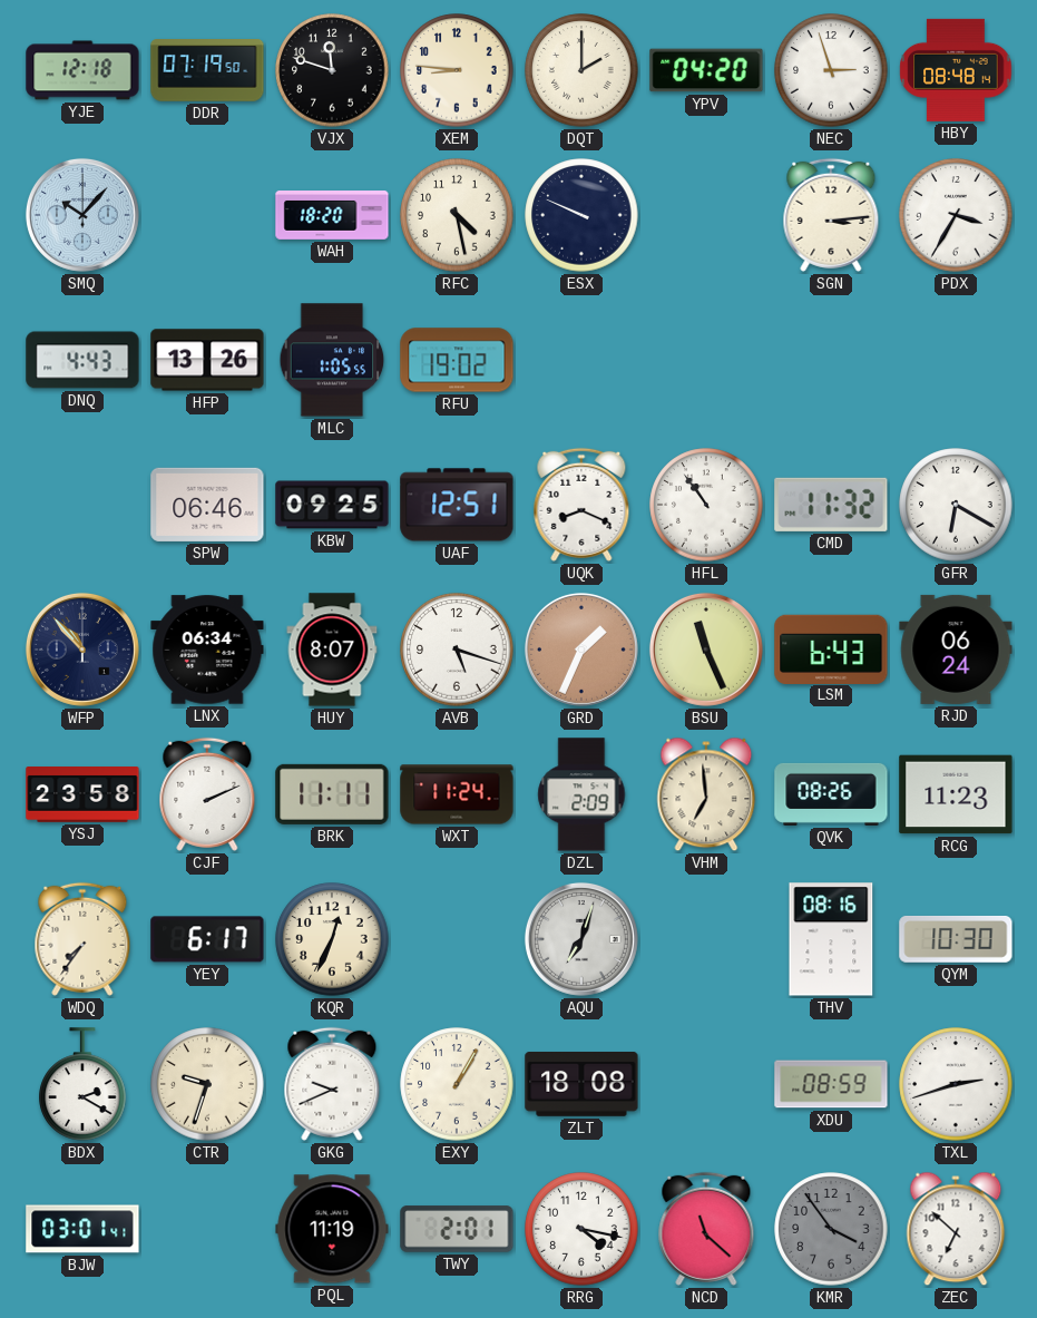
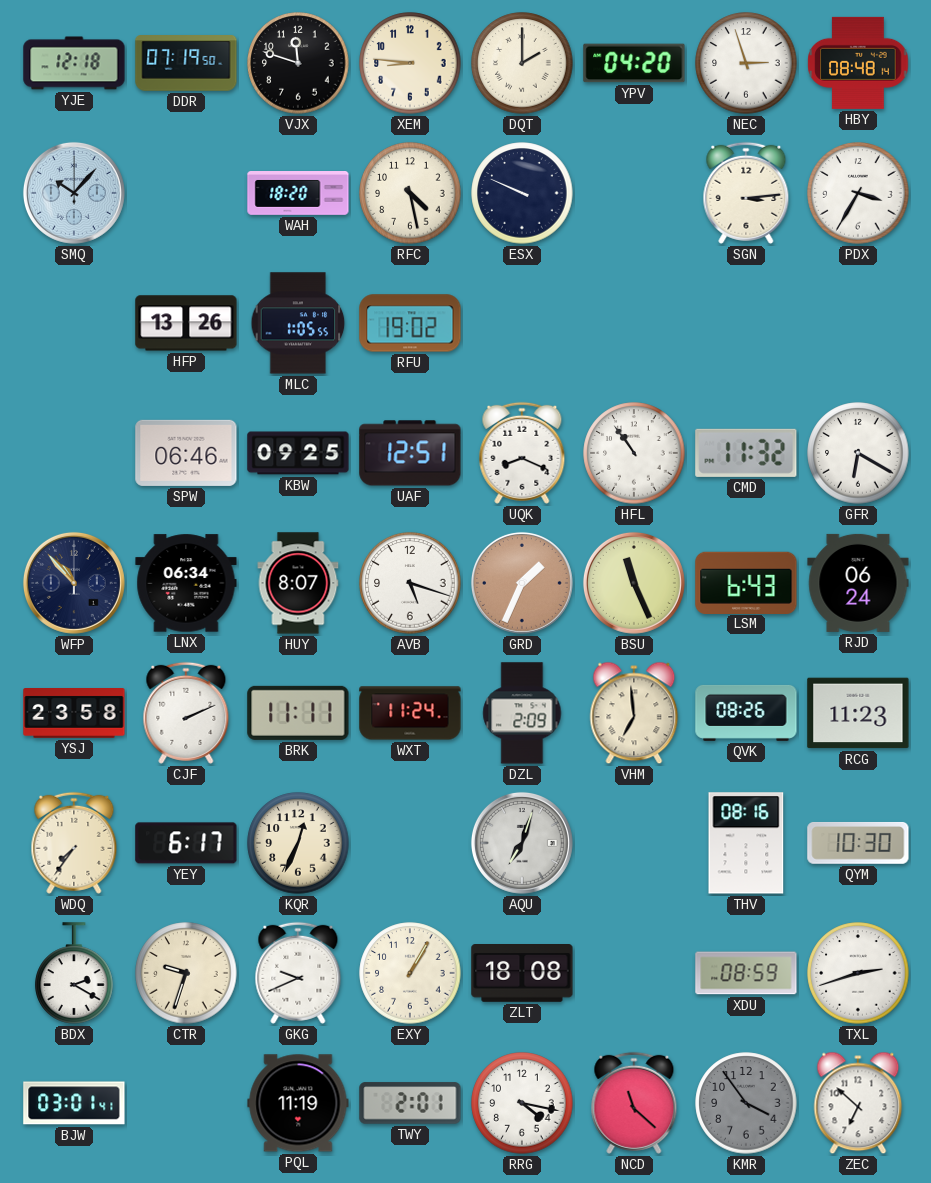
DNQ: 4:43 -> none (82, 360)
